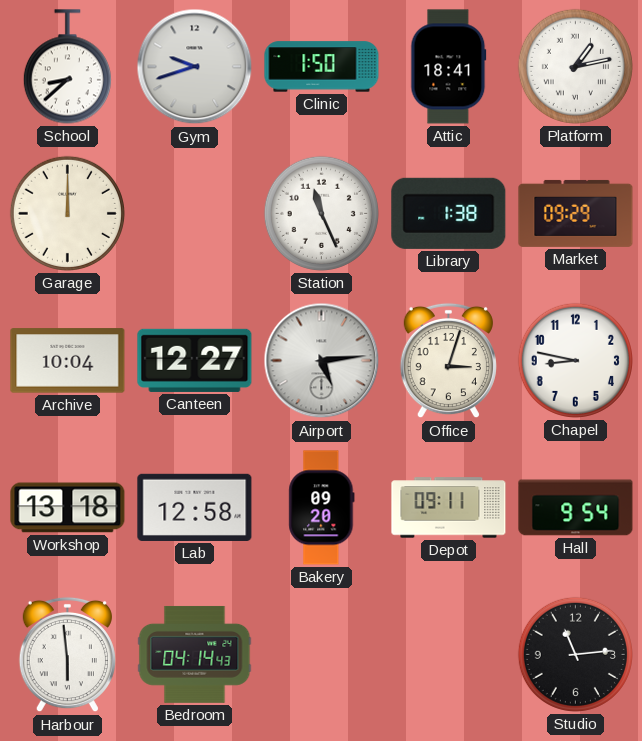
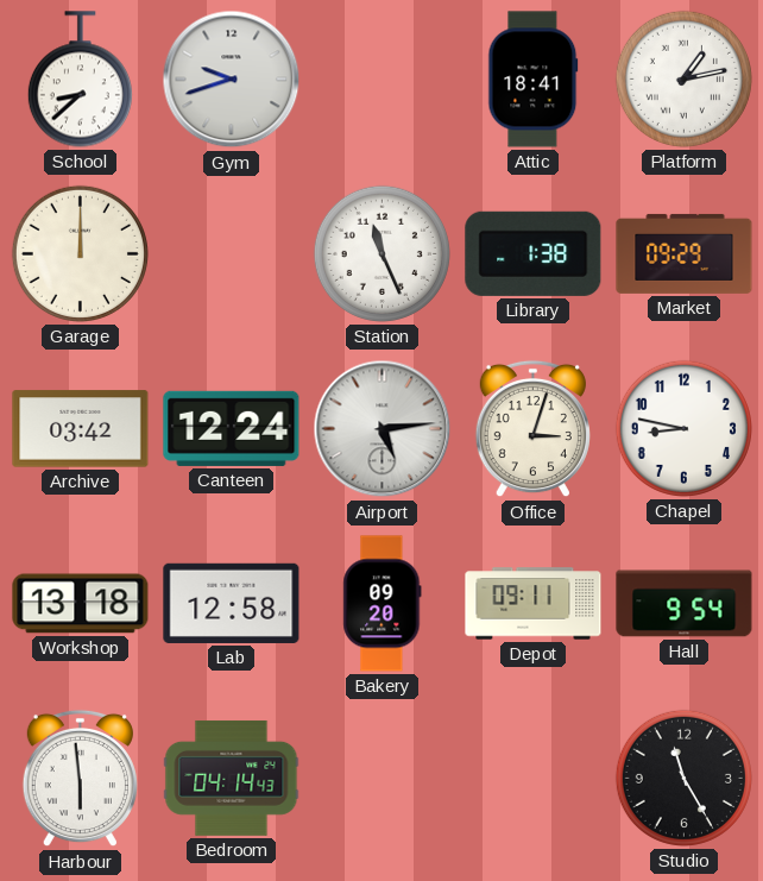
Clinic: 1:50 -> none (322, 67)
Archive: 10:04 -> 03:42 (81, 429)
Canteen: 12:27 -> 12:24 (232, 428)
Studio: 11:14 -> 11:25 (683, 778)
